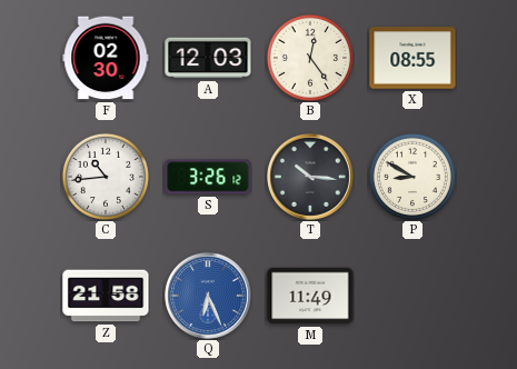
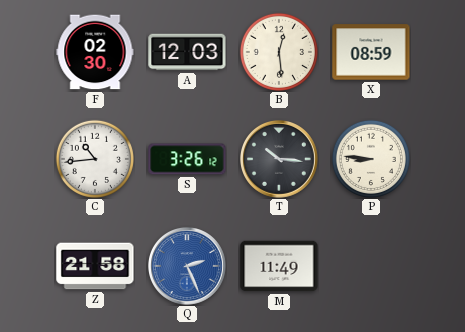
B: 12:24 -> 12:29 (279, 52)
X: 08:55 -> 08:59 (371, 52)
P: 8:50 -> 8:46 (371, 159)
Q: 6:26 -> 2:26 (188, 267)
